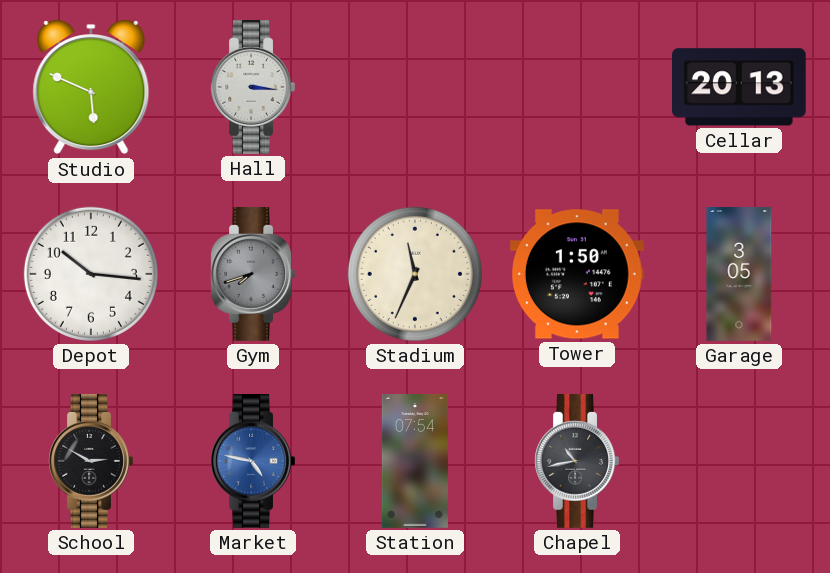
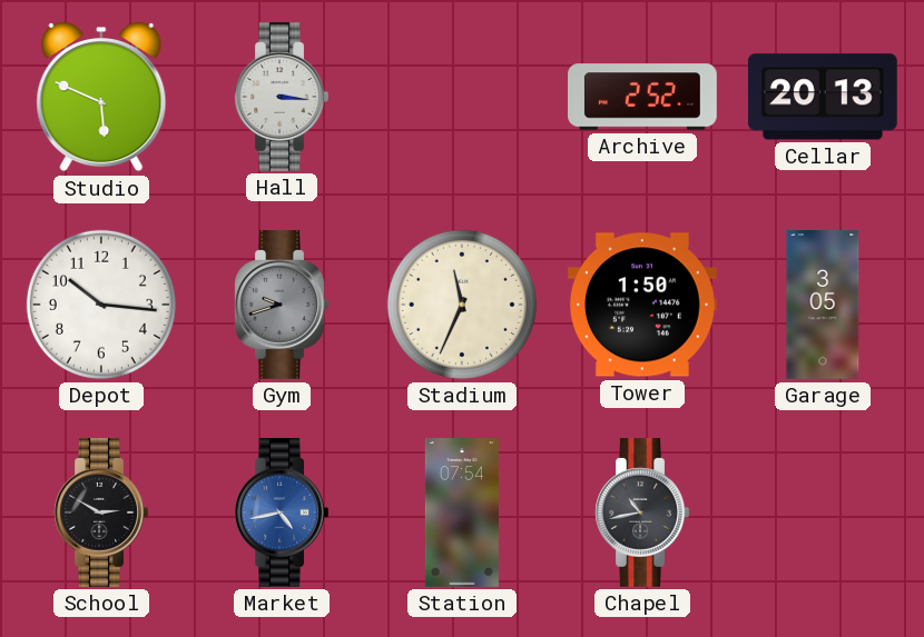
Archive: none -> 2:52 (643, 97)
Gym: 7:42 -> 9:42 (282, 306)
Market: 4:47 -> 4:43 (282, 514)
